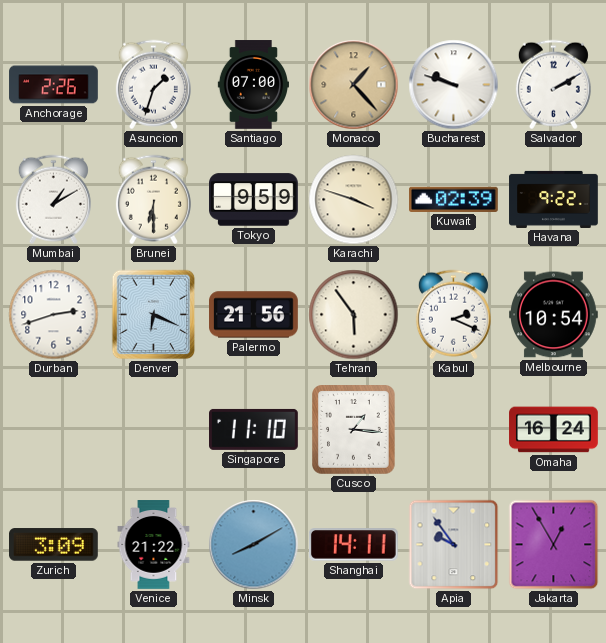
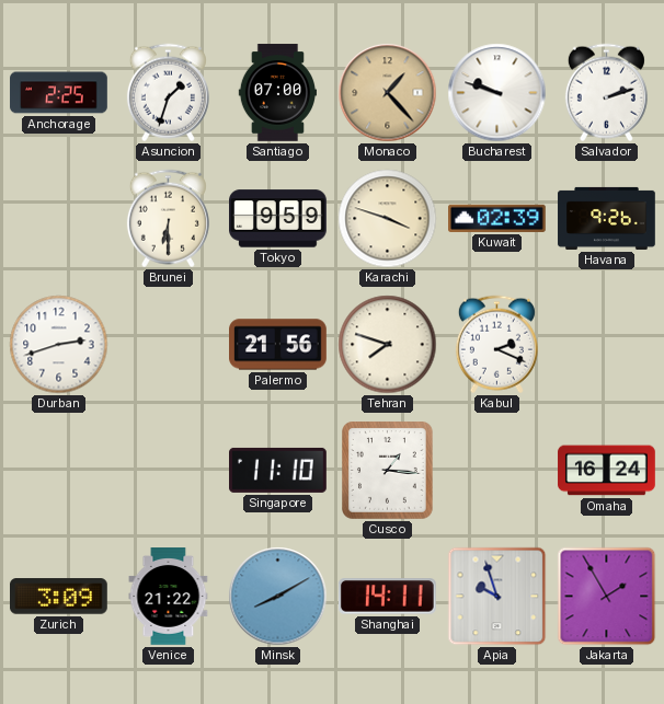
Anchorage: 2:26 -> 2:25 (59, 93)
Salvador: 2:10 -> 2:12 (606, 93)
Mumbai: 1:10 -> none (53, 200)
Havana: 9:22 -> 9:26 (607, 218)
Denver: 6:19 -> none (154, 315)
Tehran: 5:54 -> 7:48 (388, 345)
Melbourne: 10:54 -> none (554, 315)
Apia: 9:54 -> 9:57 (497, 597)
Jakarta: 12:55 -> 1:55 (607, 597)
